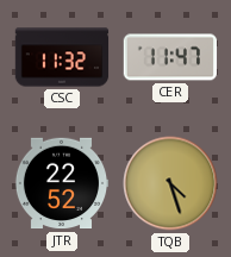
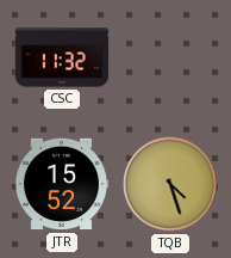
CER: 11:47 -> none (170, 57)
JTR: 22:52 -> 15:52 (62, 184)
